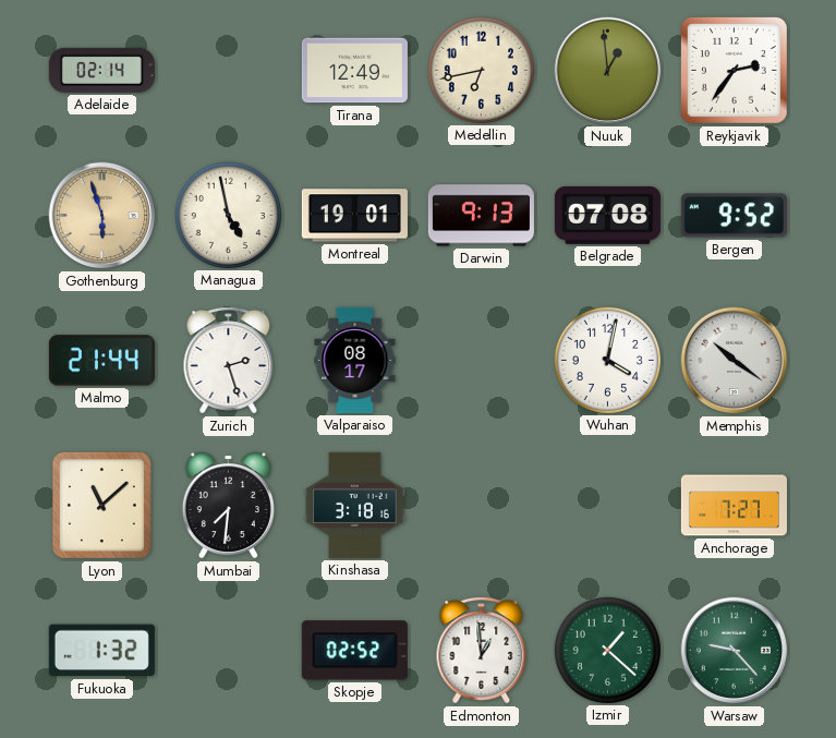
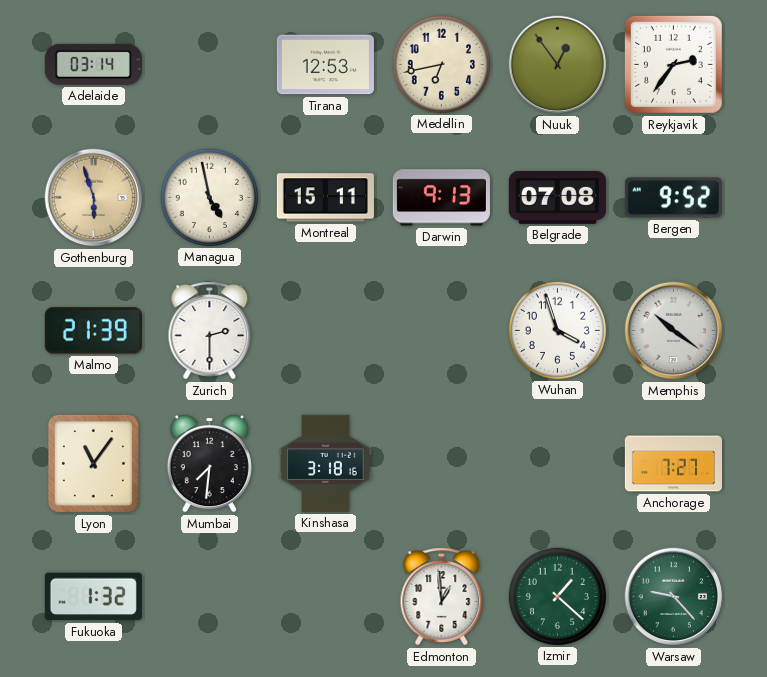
Adelaide: 02:14 -> 03:14 (93, 64)
Tirana: 12:49 -> 12:53 (325, 65)
Nuuk: 12:59 -> 12:54 (558, 65)
Montreal: 19:01 -> 15:11 (325, 198)
Malmo: 21:44 -> 21:39 (93, 331)
Zurich: 2:27 -> 2:30 (210, 331)
Valparaiso: 08:17 -> none (355, 360)
Wuhan: 4:02 -> 3:57 (557, 330)
Lyon: 11:08 -> 11:06 (93, 463)
Skopje: 02:52 -> none (354, 651)
